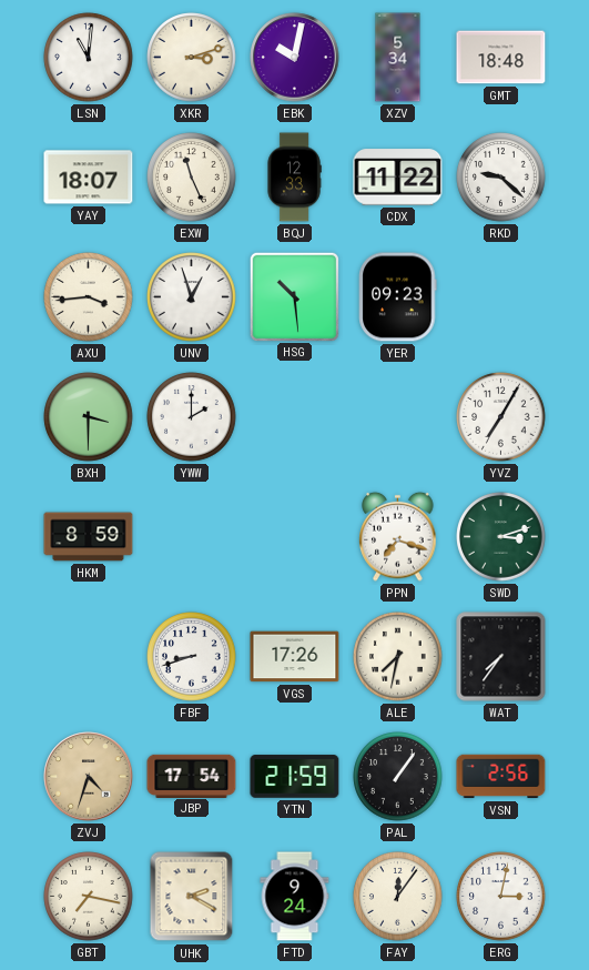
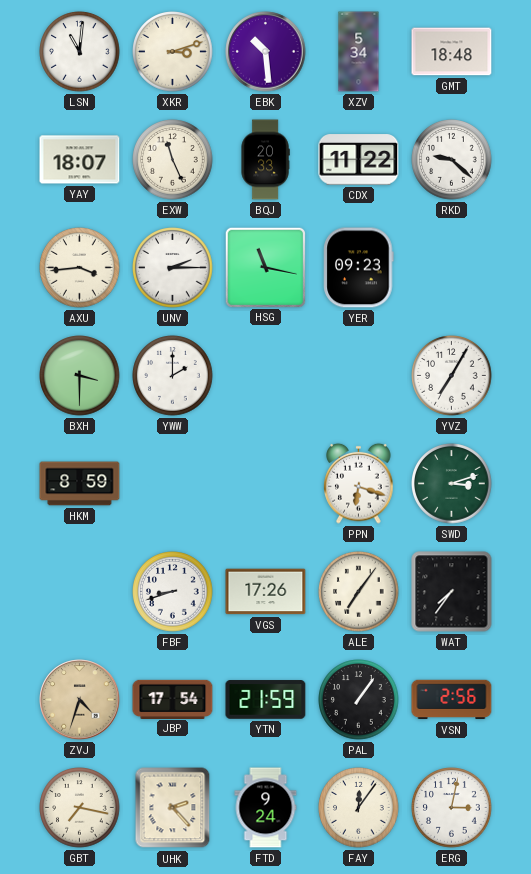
EBK: 10:02 -> 10:29 (266, 52)
BQJ: 12:33 -> 20:33 (265, 160)
UNV: 12:57 -> 2:15 (173, 268)
HSG: 10:29 -> 11:17 (265, 267)
PPN: 7:18 -> 6:18 (359, 483)
ALE: 7:32 -> 7:06 (359, 592)
UHK: 2:20 -> 2:23 (173, 808)
